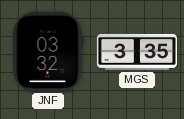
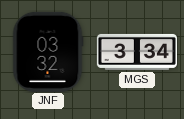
MGS: 3:35 -> 3:34 (137, 52)
